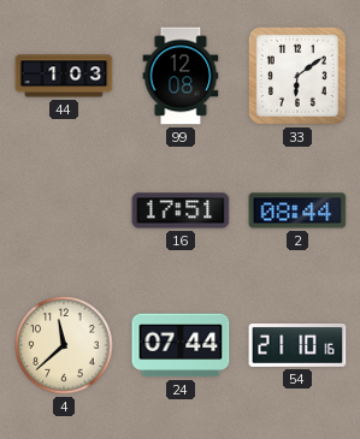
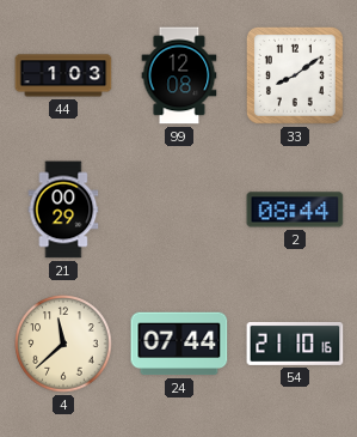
33: 6:09 -> 8:09 (295, 75)
21: none -> 00:29 (63, 210)
16: 17:51 -> none (181, 210)
